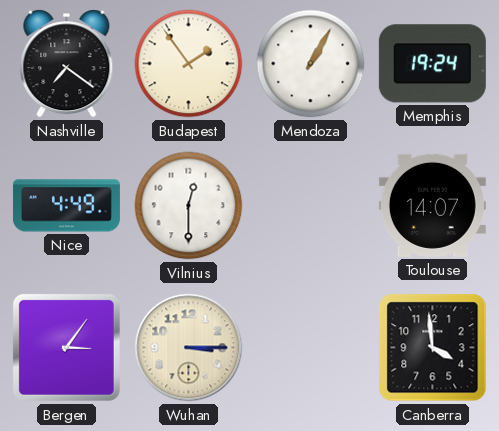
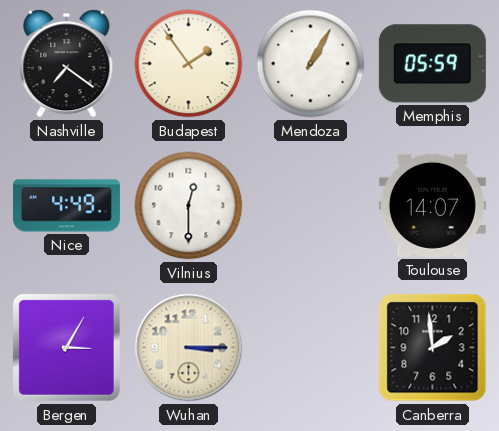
Memphis: 19:24 -> 05:59 (432, 64)
Bergen: 3:06 -> 3:05 (66, 347)
Canberra: 3:59 -> 1:59 (433, 348)
